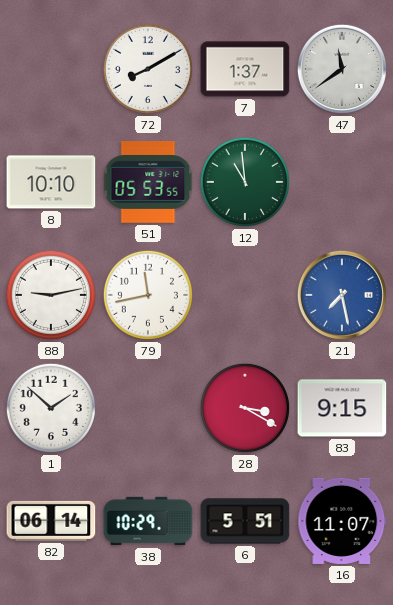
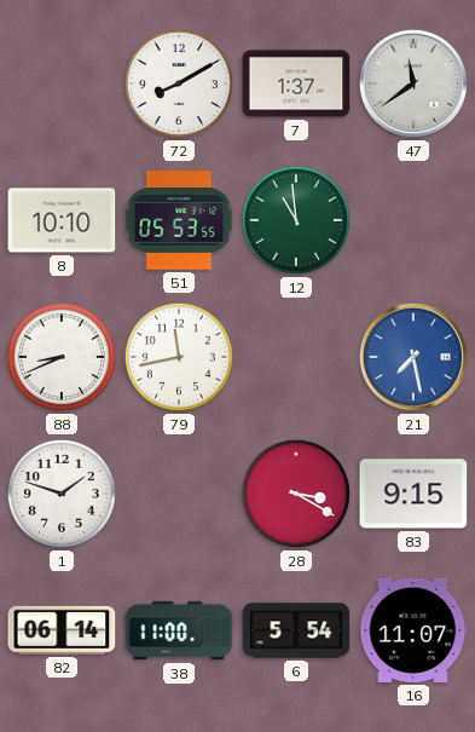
88: 9:13 -> 8:41 (62, 357)
1: 1:52 -> 1:48 (62, 494)
38: 10:29 -> 11:00 (179, 630)
6: 5:51 -> 5:54 (296, 630)
